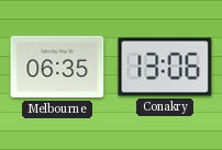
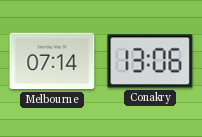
Melbourne: 06:35 -> 07:14 (52, 61)
